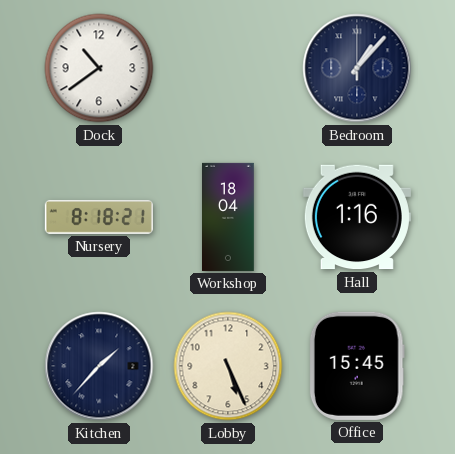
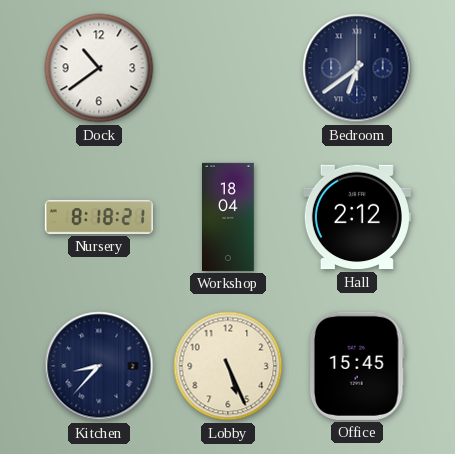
Bedroom: 1:07 -> 6:39 (357, 68)
Hall: 1:16 -> 2:12 (357, 217)
Kitchen: 1:37 -> 8:37 (99, 366)
